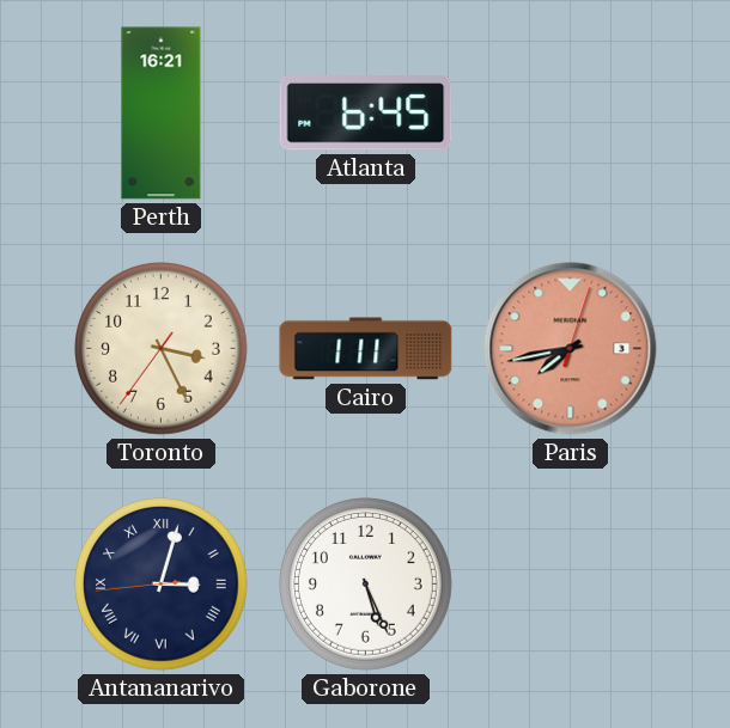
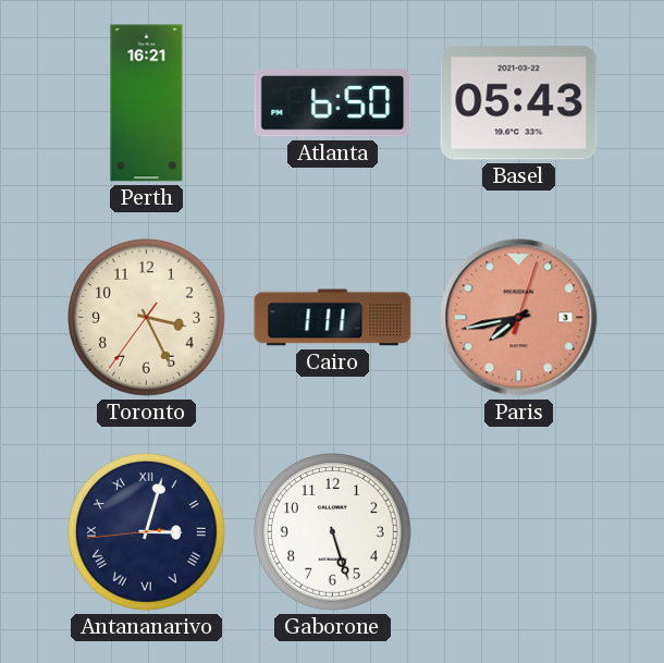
Atlanta: 6:45 -> 6:50 (333, 103)
Basel: none -> 05:43 (519, 103)
Gaborone: 5:26 -> 5:27 (333, 532)
